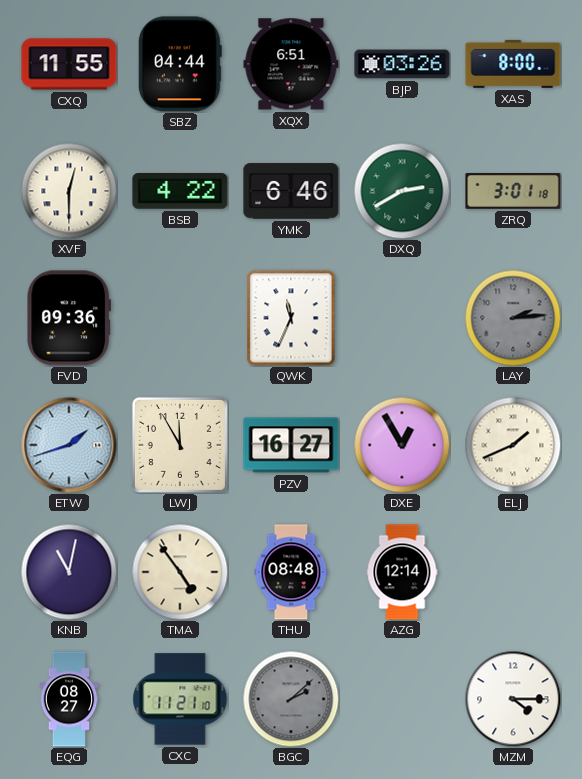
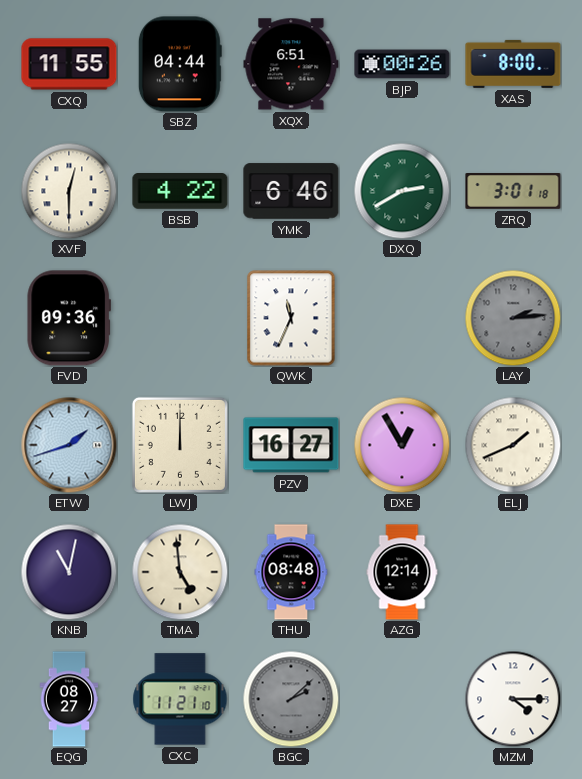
BJP: 03:26 -> 00:26 (402, 64)
LWJ: 11:55 -> 12:00 (180, 445)
TMA: 4:54 -> 4:59 (180, 572)
